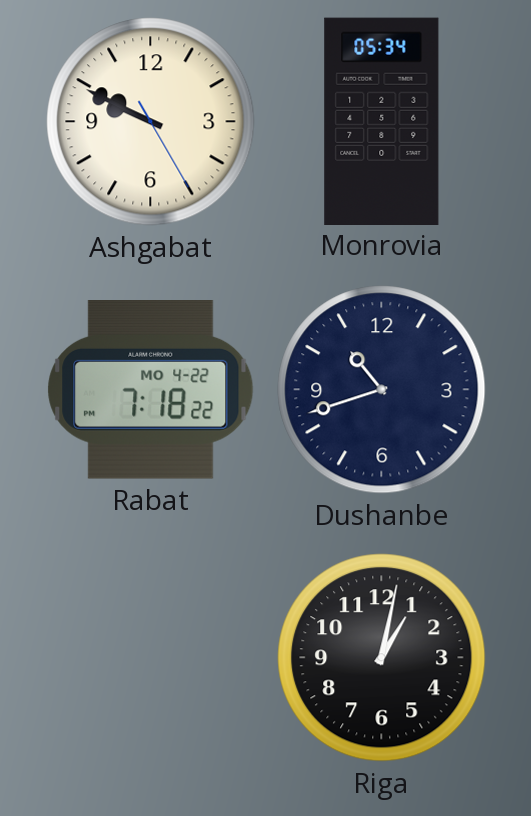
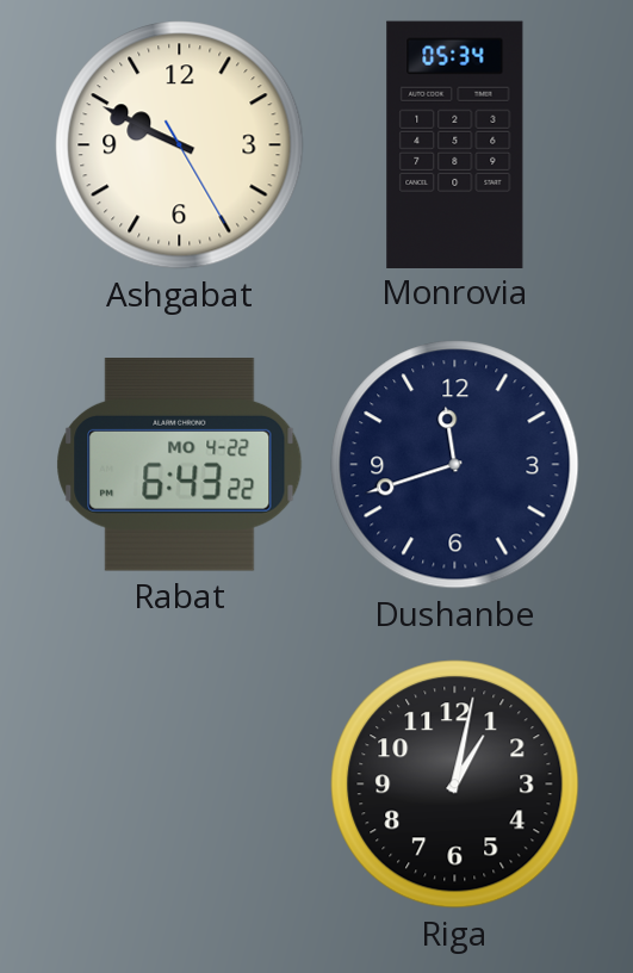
Rabat: 7:18 -> 6:43 (180, 465)
Dushanbe: 10:42 -> 11:42 (455, 465)
